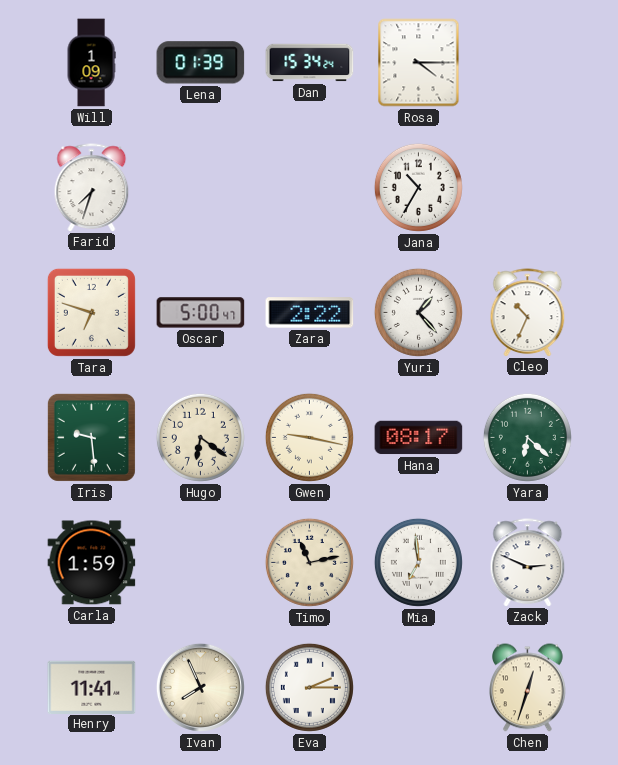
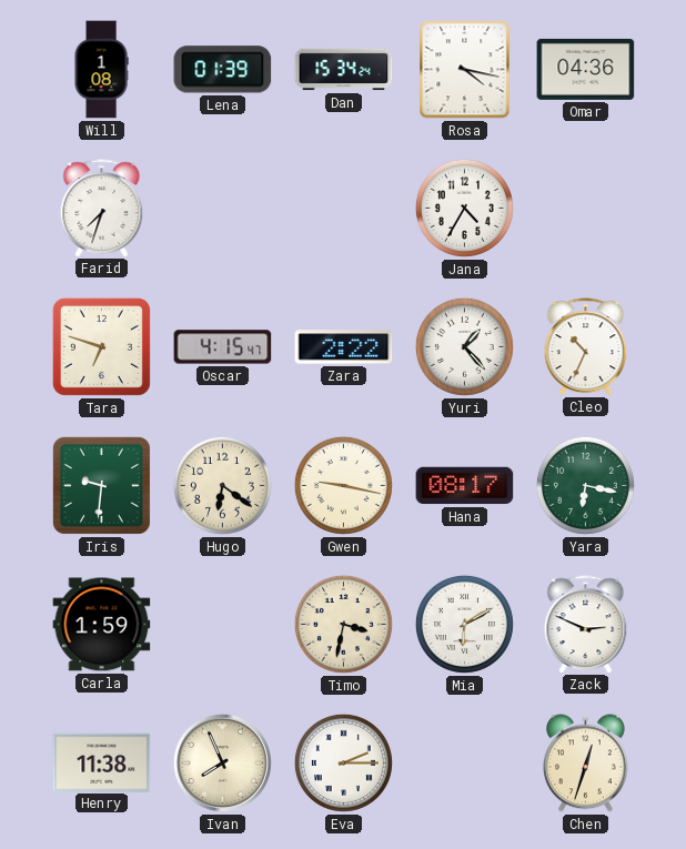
Will: 1:09 -> 1:08 (101, 70)
Rosa: 4:15 -> 4:17 (465, 70)
Omar: none -> 04:36 (586, 69)
Jana: 10:35 -> 4:35 (464, 208)
Oscar: 5:00 -> 4:15 (223, 347)
Iris: 9:29 -> 9:31 (101, 485)
Yara: 6:22 -> 6:17 (585, 485)
Timo: 11:13 -> 3:32 (343, 624)
Mia: 6:59 -> 6:10 (464, 624)
Henry: 11:41 -> 11:38 (102, 762)
